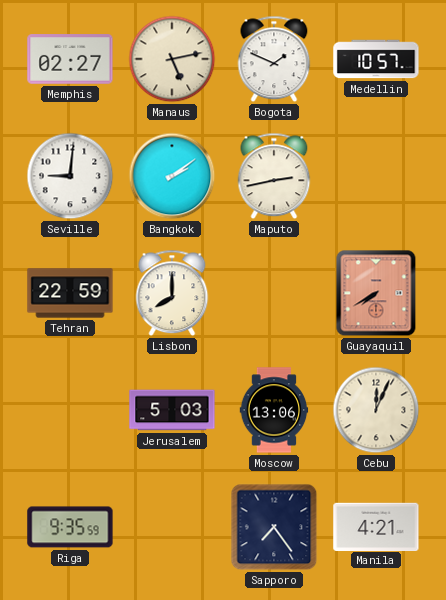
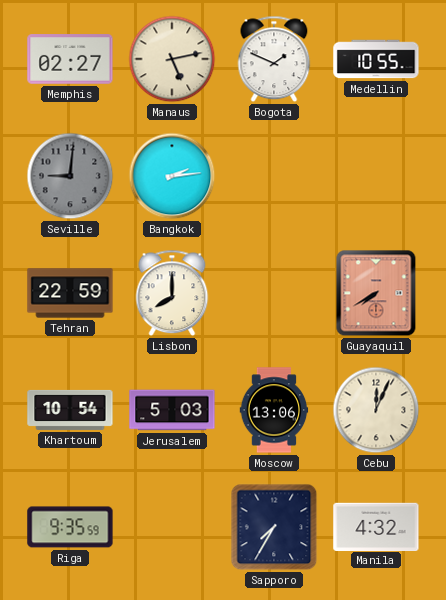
Medellin: 10:57 -> 10:55 (376, 59)
Seville dial: white -> grey (70, 176)
Bangkok: 2:09 -> 2:14 (172, 176)
Maputo: 2:43 -> none (274, 176)
Khartoum: none -> 10:54 (70, 410)
Sapporo: 7:24 -> 7:35 (274, 527)
Manila: 4:21 -> 4:32 (376, 526)
